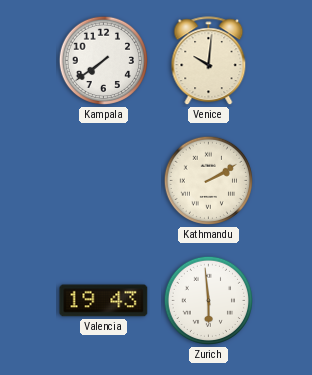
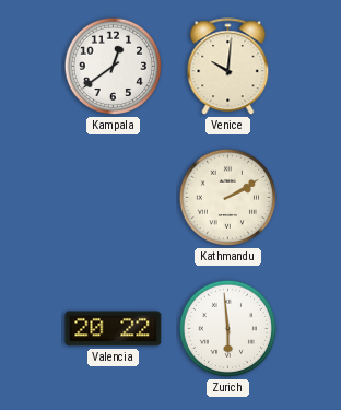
Kampala: 7:39 -> 12:39 (114, 67)
Valencia: 19:43 -> 20:22 (114, 329)
